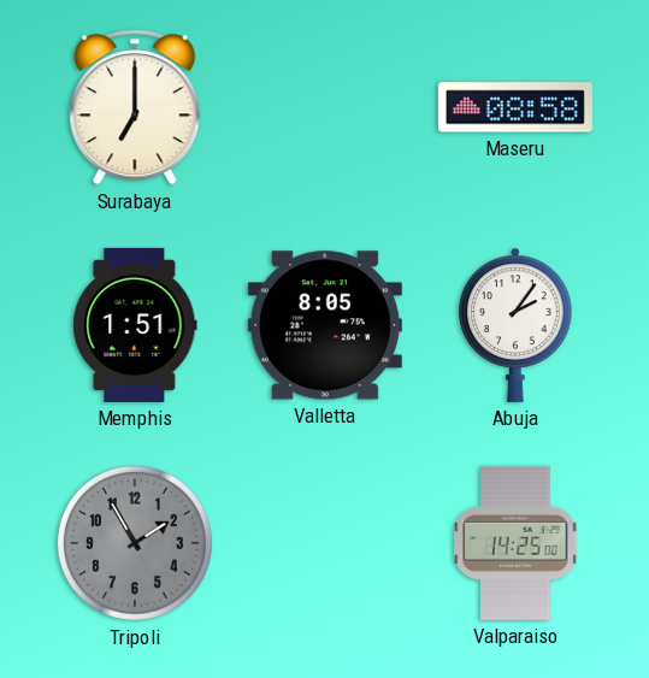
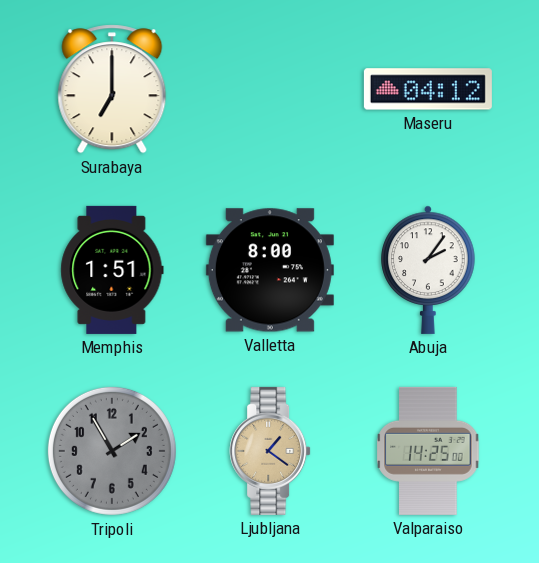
Maseru: 08:58 -> 04:12 (428, 89)
Valletta: 8:05 -> 8:00 (270, 270)
Ljubljana: none -> 1:21 (270, 451)
